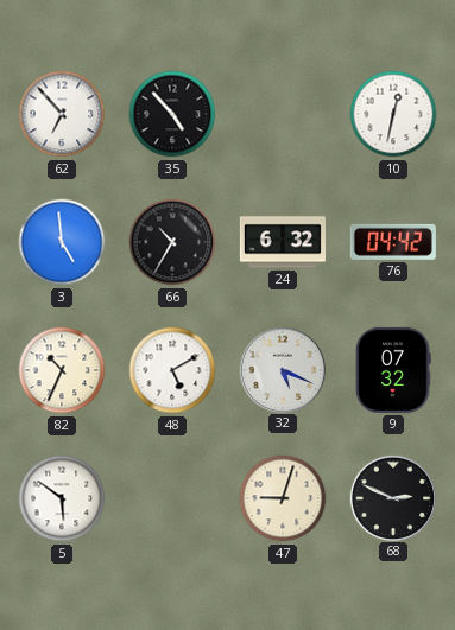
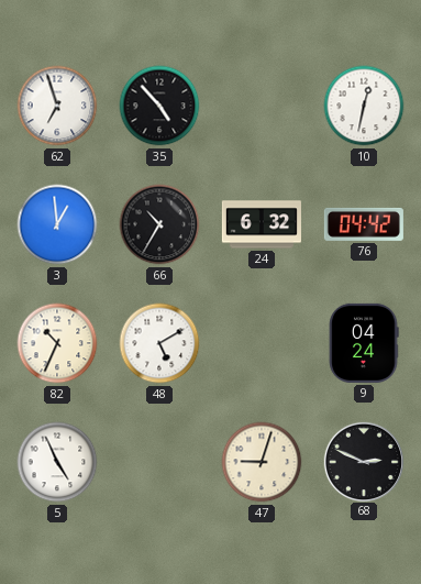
62: 6:53 -> 6:57 (57, 106)
3: 4:59 -> 12:59 (57, 224)
32: 5:19 -> none (282, 369)
9: 07:32 -> 04:24 (364, 343)
5: 5:51 -> 4:56 (57, 462)
